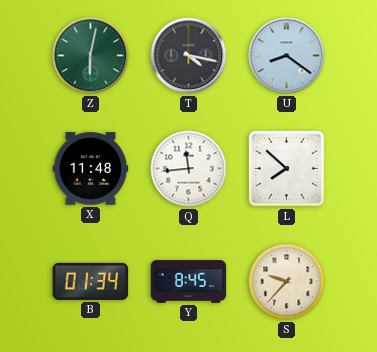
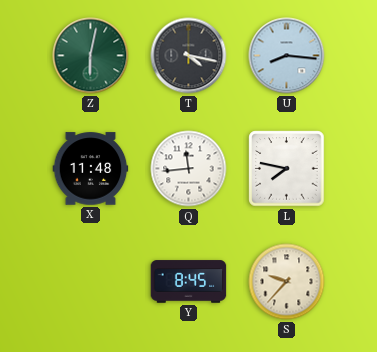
U: 8:21 -> 8:16 (287, 56)
L: 7:52 -> 7:47 (287, 169)
B: 01:34 -> none (91, 281)
